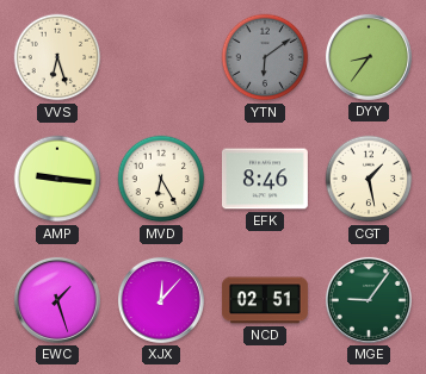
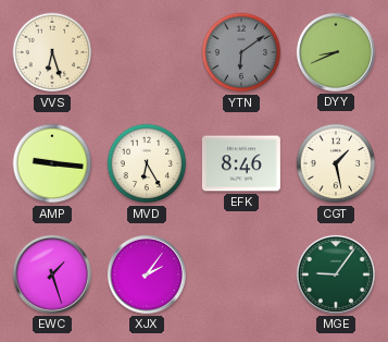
DYY: 8:36 -> 8:41 (336, 52)
XJX: 12:07 -> 2:06 (147, 274)
NCD: 02:51 -> none (265, 300)
